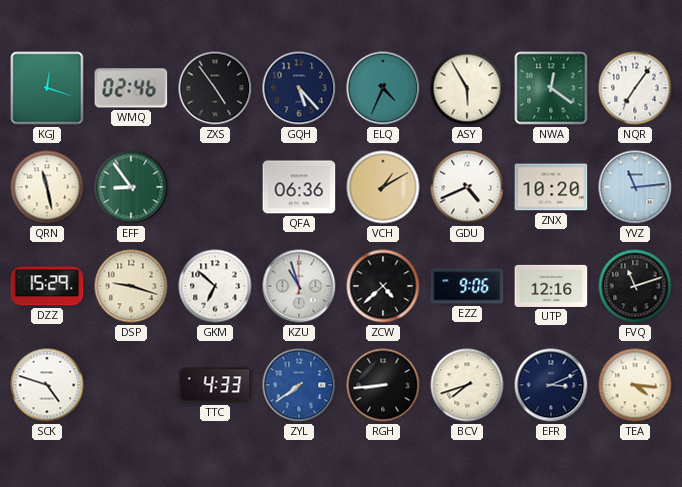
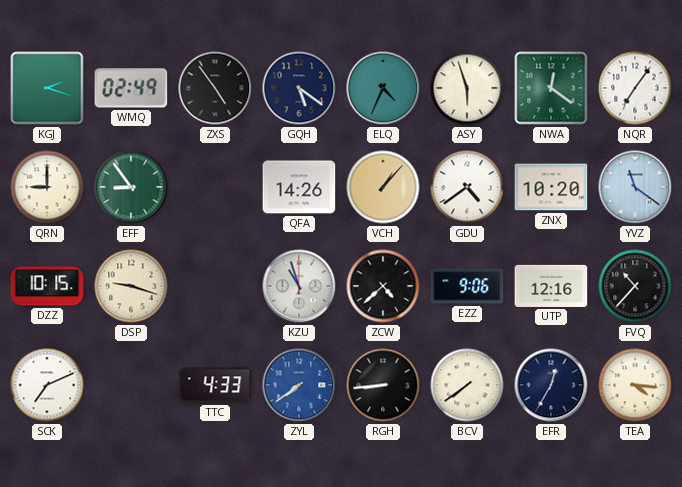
KGJ: 12:18 -> 2:18 (47, 88)
WMQ: 02:46 -> 02:49 (131, 88)
GQH: 5:23 -> 5:21 (299, 88)
ASY: 5:55 -> 5:57 (467, 88)
QRN: 11:28 -> 9:00 (47, 187)
QFA: 06:36 -> 14:26 (299, 187)
VCH: 1:10 -> 1:07 (383, 187)
GDU: 4:41 -> 4:39 (467, 187)
YVZ: 11:14 -> 11:21 (635, 187)
DZZ: 15:29 -> 10:15 (47, 286)
GKM: 6:52 -> none (215, 286)
FVQ: 11:12 -> 10:37 (635, 286)
SCK: 4:48 -> 7:11 (47, 385)
BCV: 7:42 -> 7:39 (467, 385)
EFR: 3:11 -> 12:35 (551, 385)
